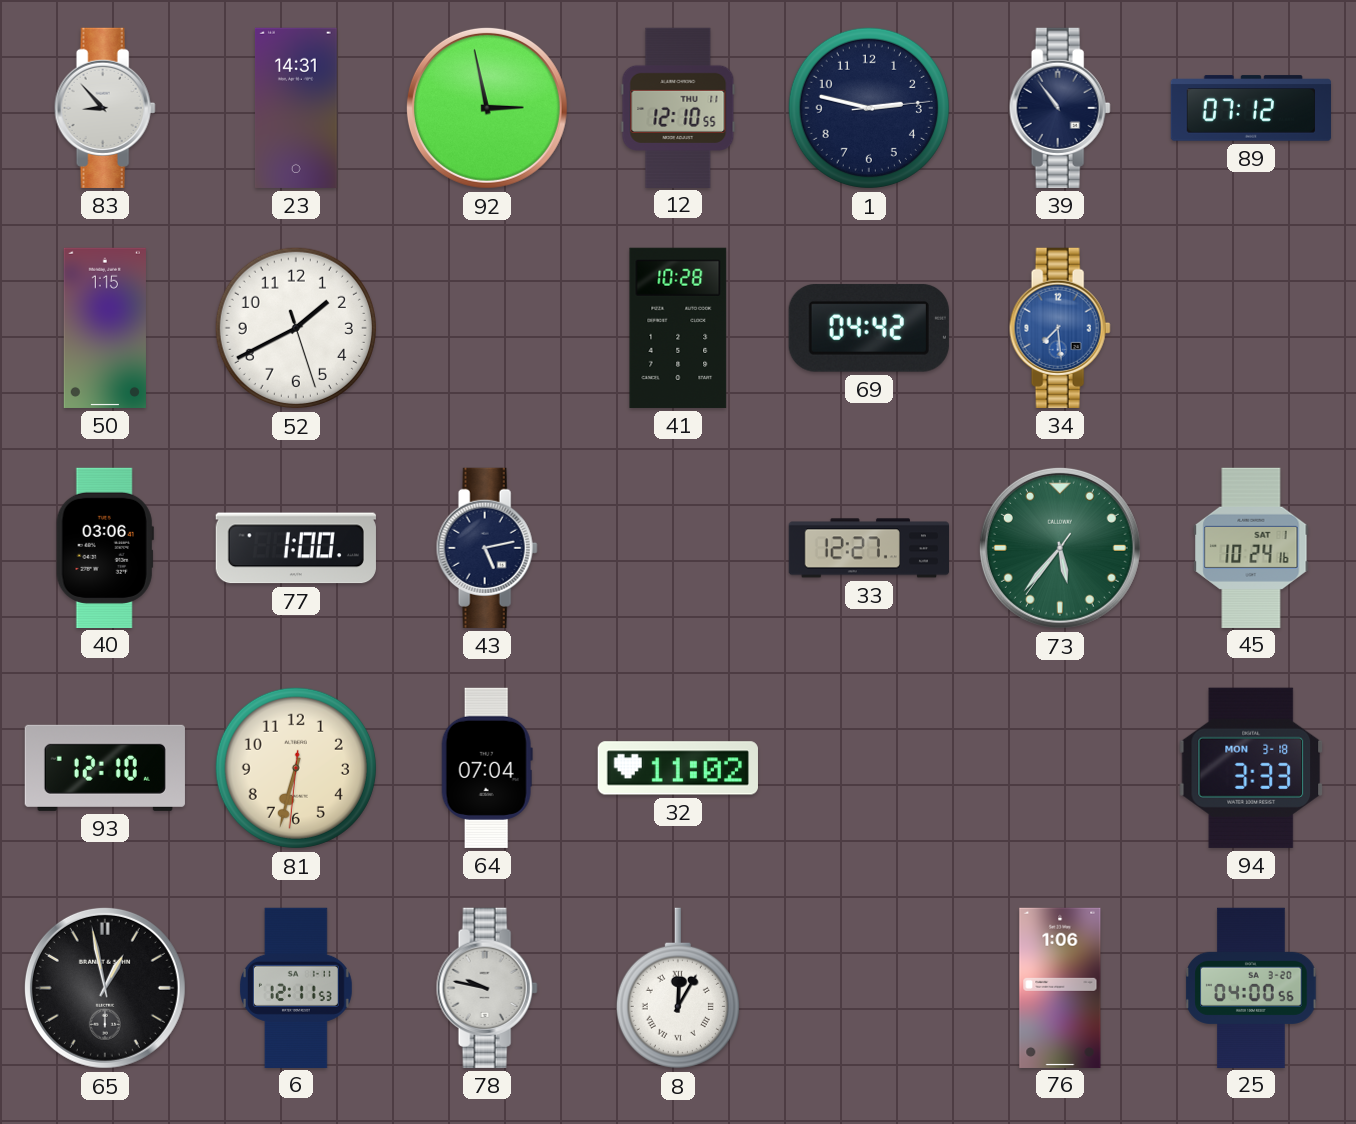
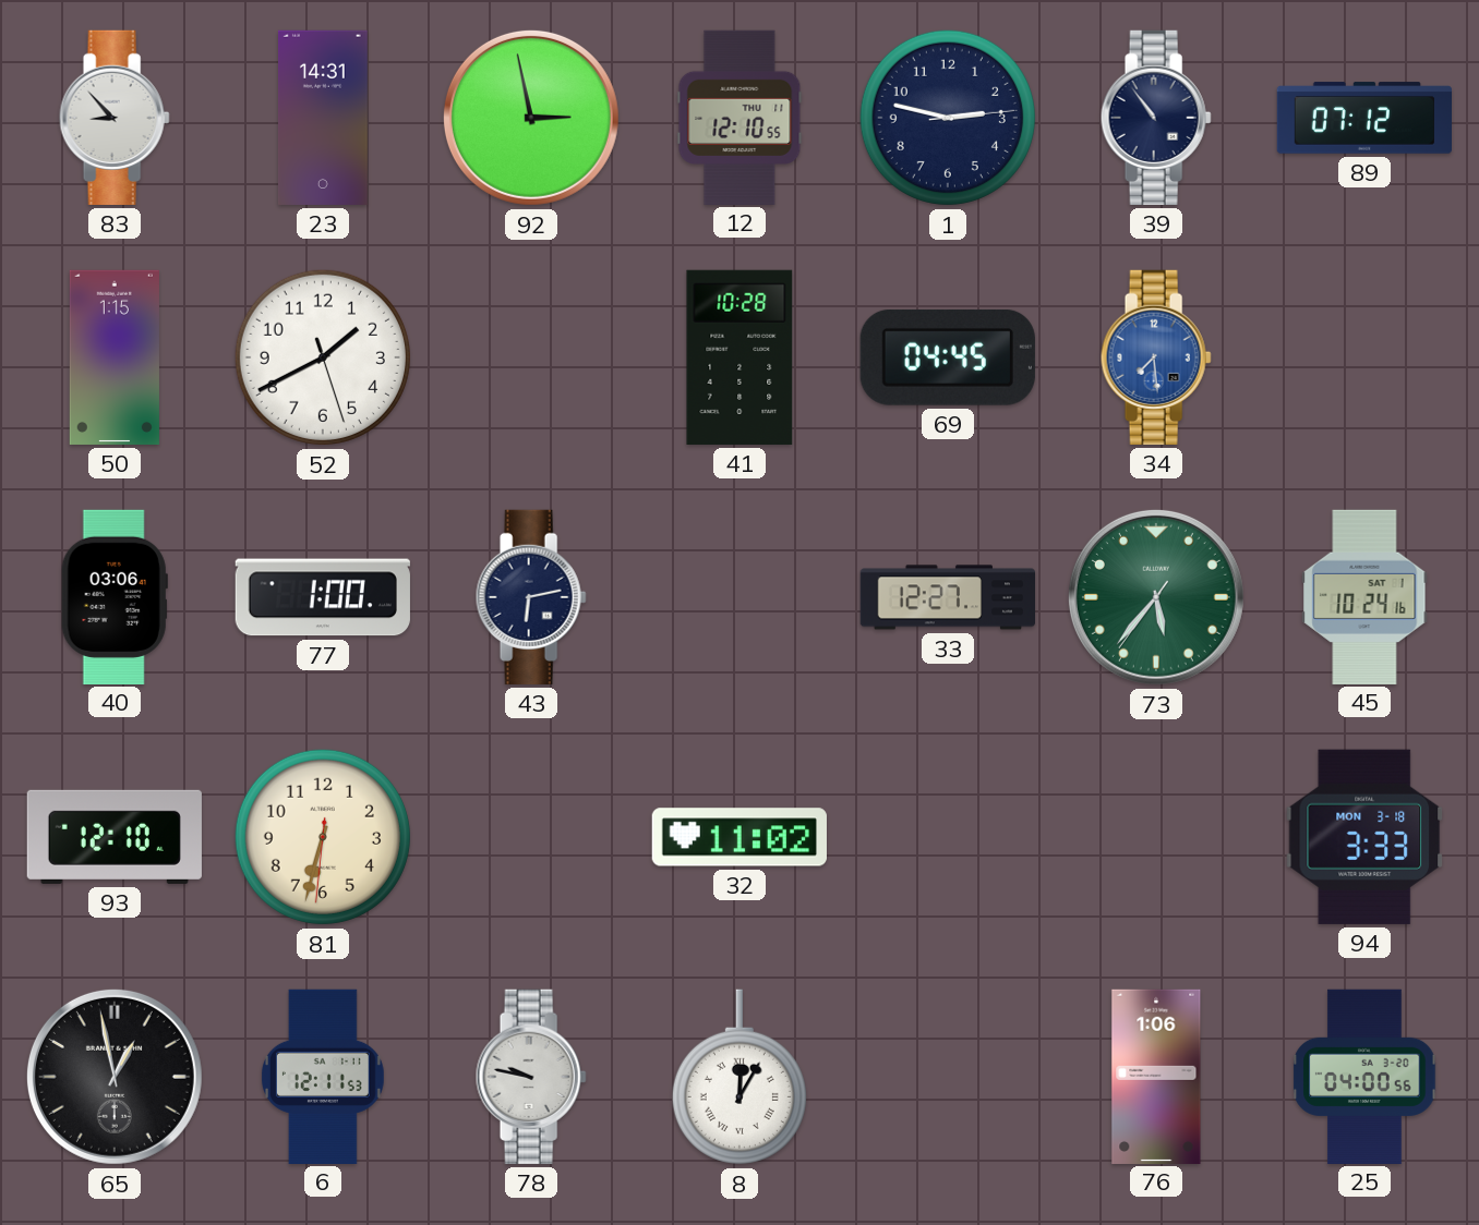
69: 04:42 -> 04:45 (948, 357)
43: 5:13 -> 6:13 (531, 597)
64: 07:04 -> none (487, 768)
